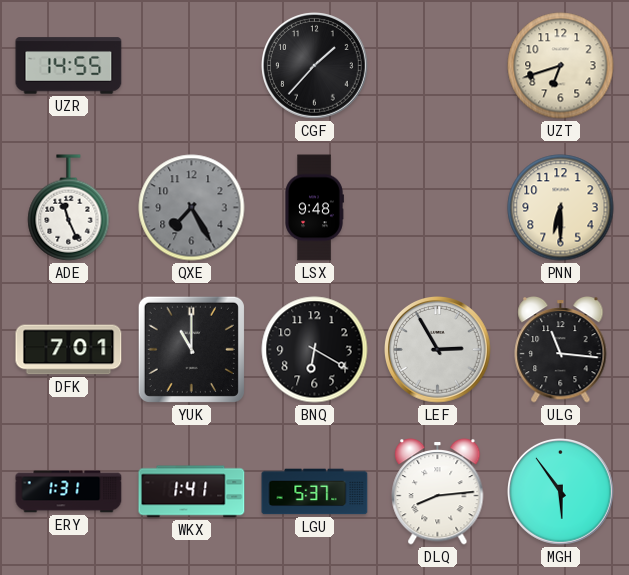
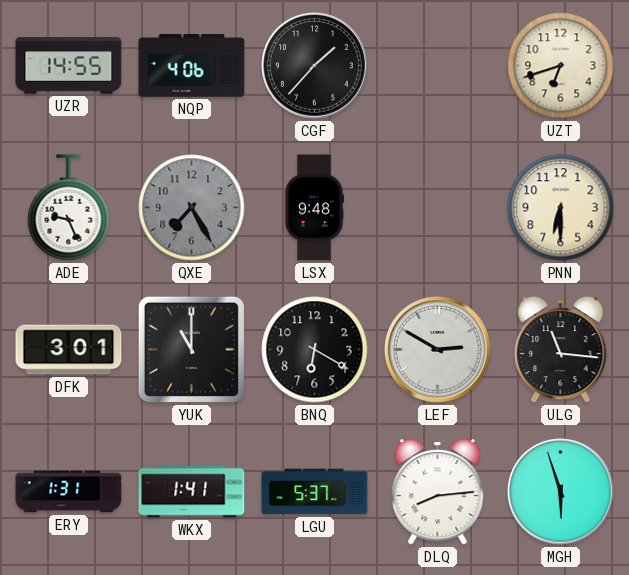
NQP: none -> 4:06 (192, 66)
ADE: 11:26 -> 9:26 (69, 208)
DFK: 7:01 -> 3:01 (69, 350)
LEF: 2:55 -> 2:50 (438, 350)
MGH: 5:54 -> 5:57 (561, 492)
